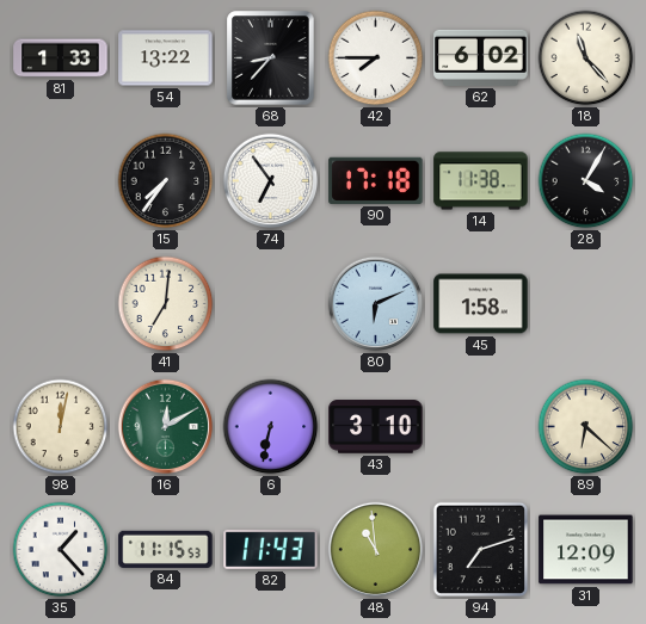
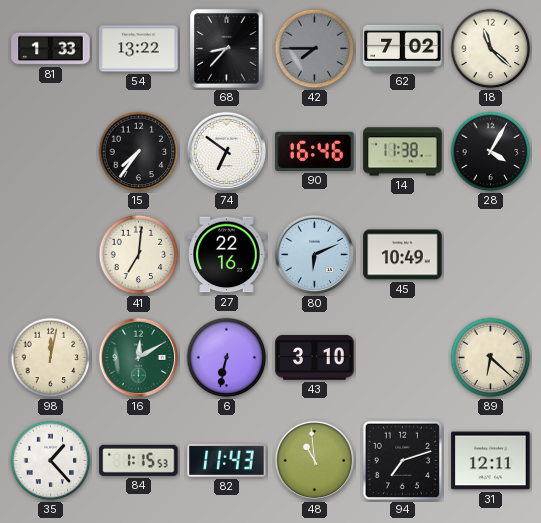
42 dial: white -> grey (315, 49)
62: 6:02 -> 7:02 (403, 48)
18: 11:23 -> 11:22 (491, 49)
74: 6:54 -> 6:51 (227, 152)
90: 17:18 -> 16:46 (315, 151)
27: none -> 22:16 (227, 255)
45: 1:58 -> 10:49 (403, 255)
84: 11:15 -> 1:15 (139, 460)
31: 12:09 -> 12:11 (491, 461)
